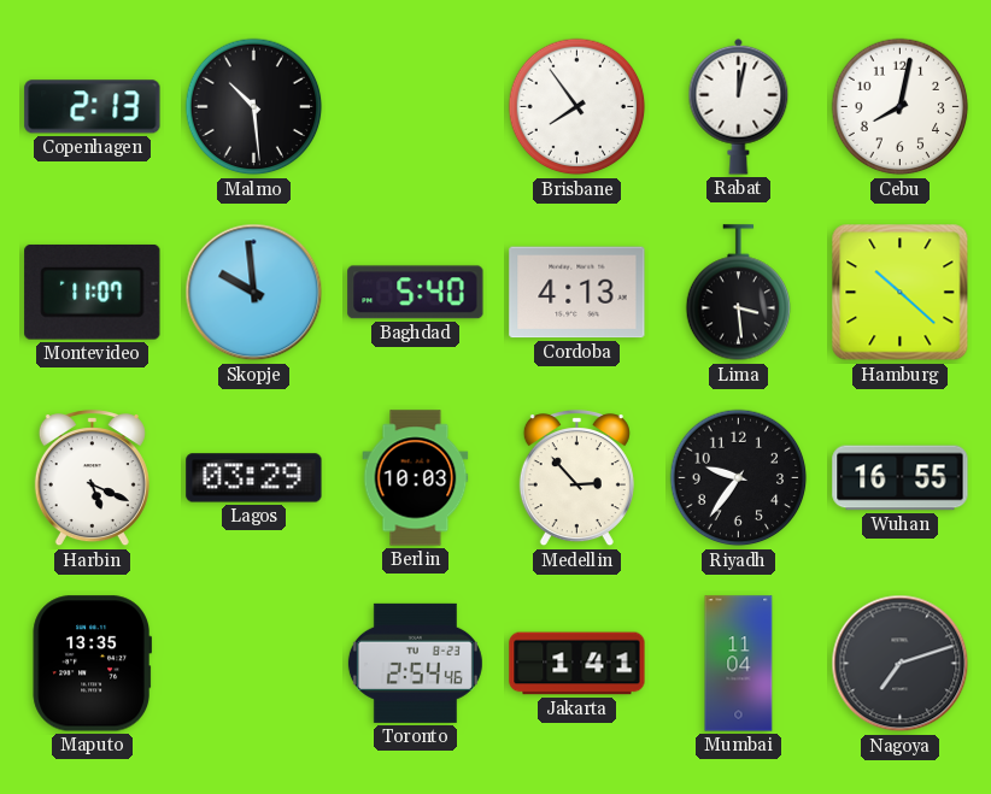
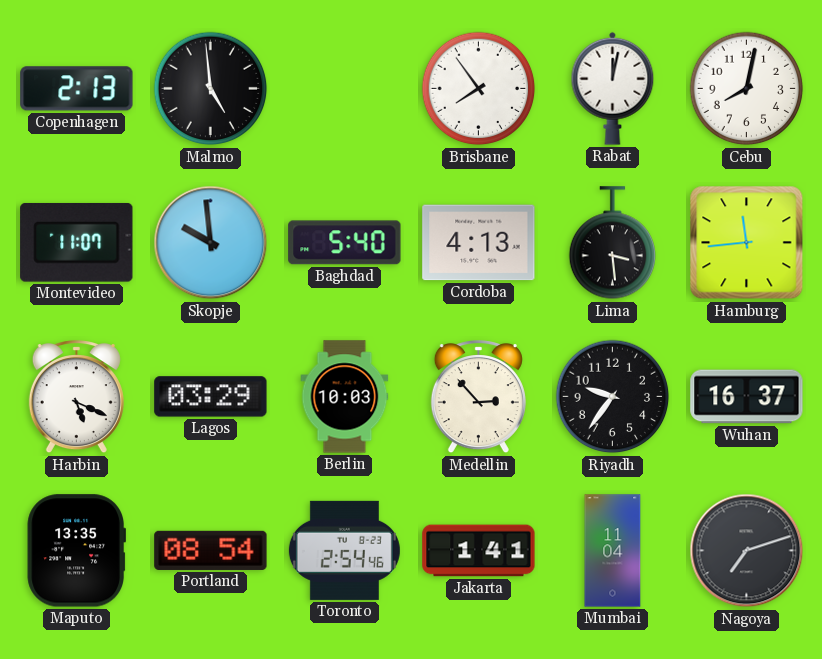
Malmo: 10:29 -> 4:59 (211, 89)
Hamburg: 10:22 -> 11:44 (747, 243)
Wuhan: 16:55 -> 16:37 (747, 397)
Portland: none -> 08:54 (211, 550)
